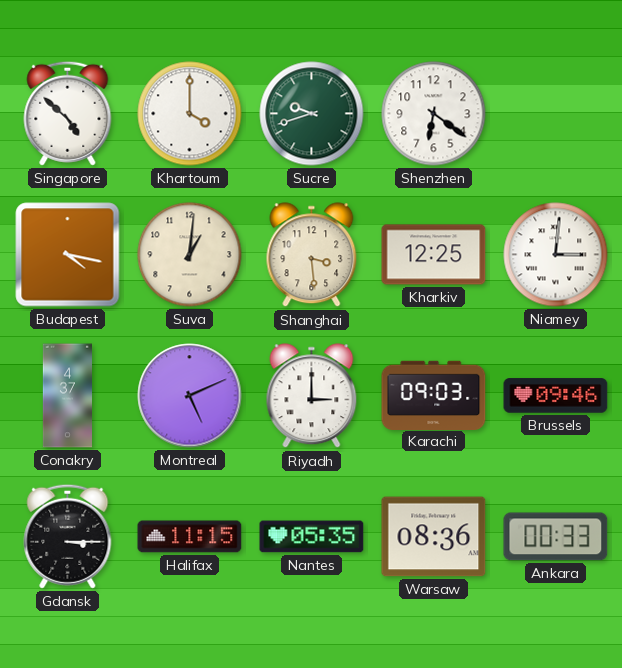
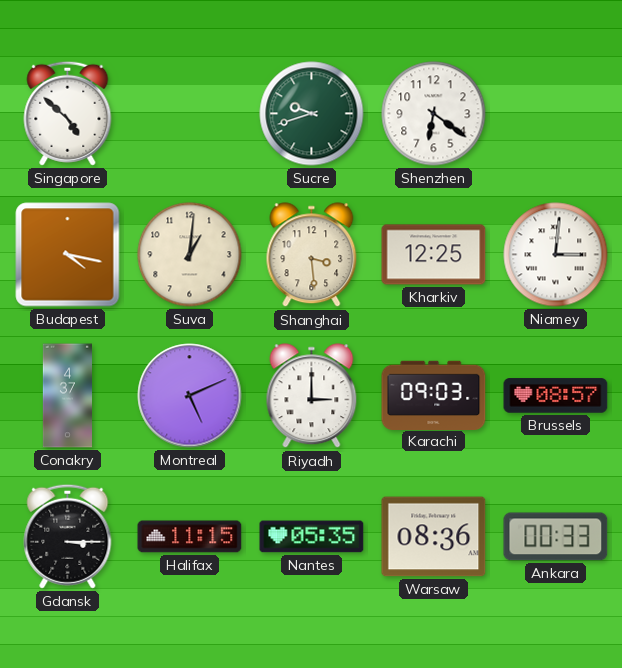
Khartoum: 4:00 -> none (190, 114)
Brussels: 09:46 -> 08:57 (556, 396)
